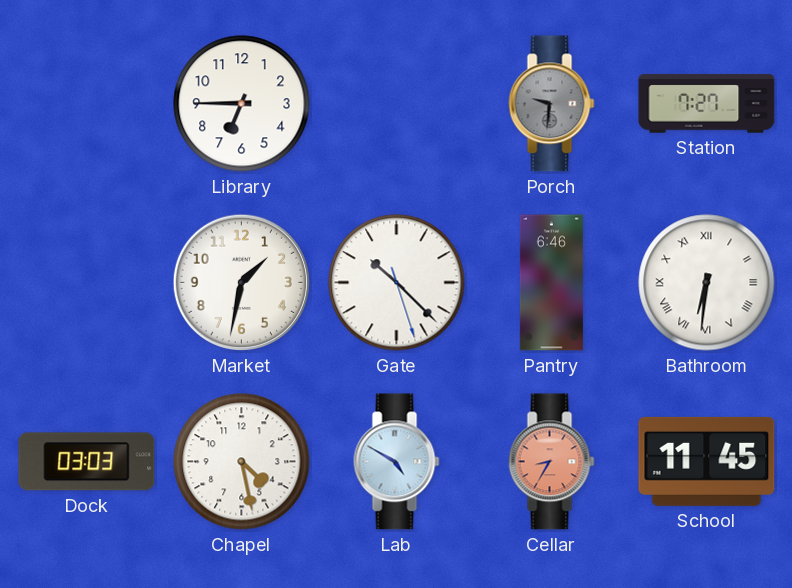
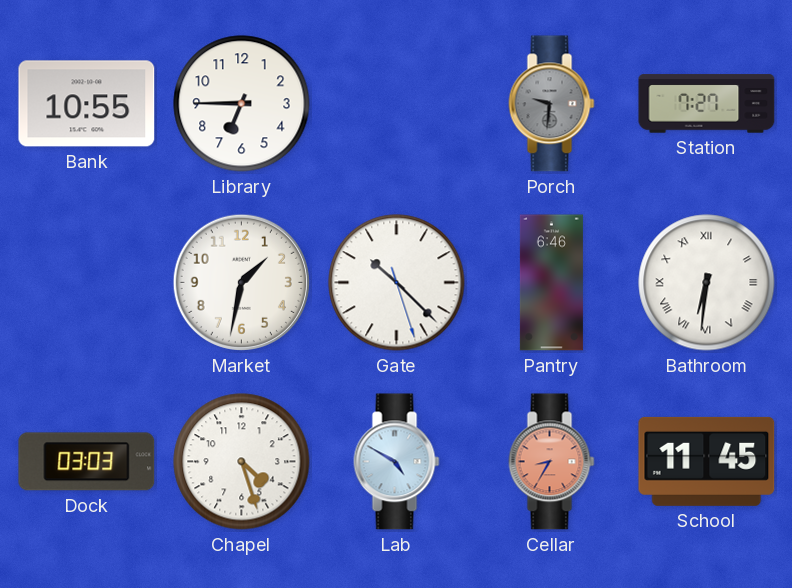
Bank: none -> 10:55 (87, 104)
Chapel: 4:28 -> 4:27 (242, 462)
